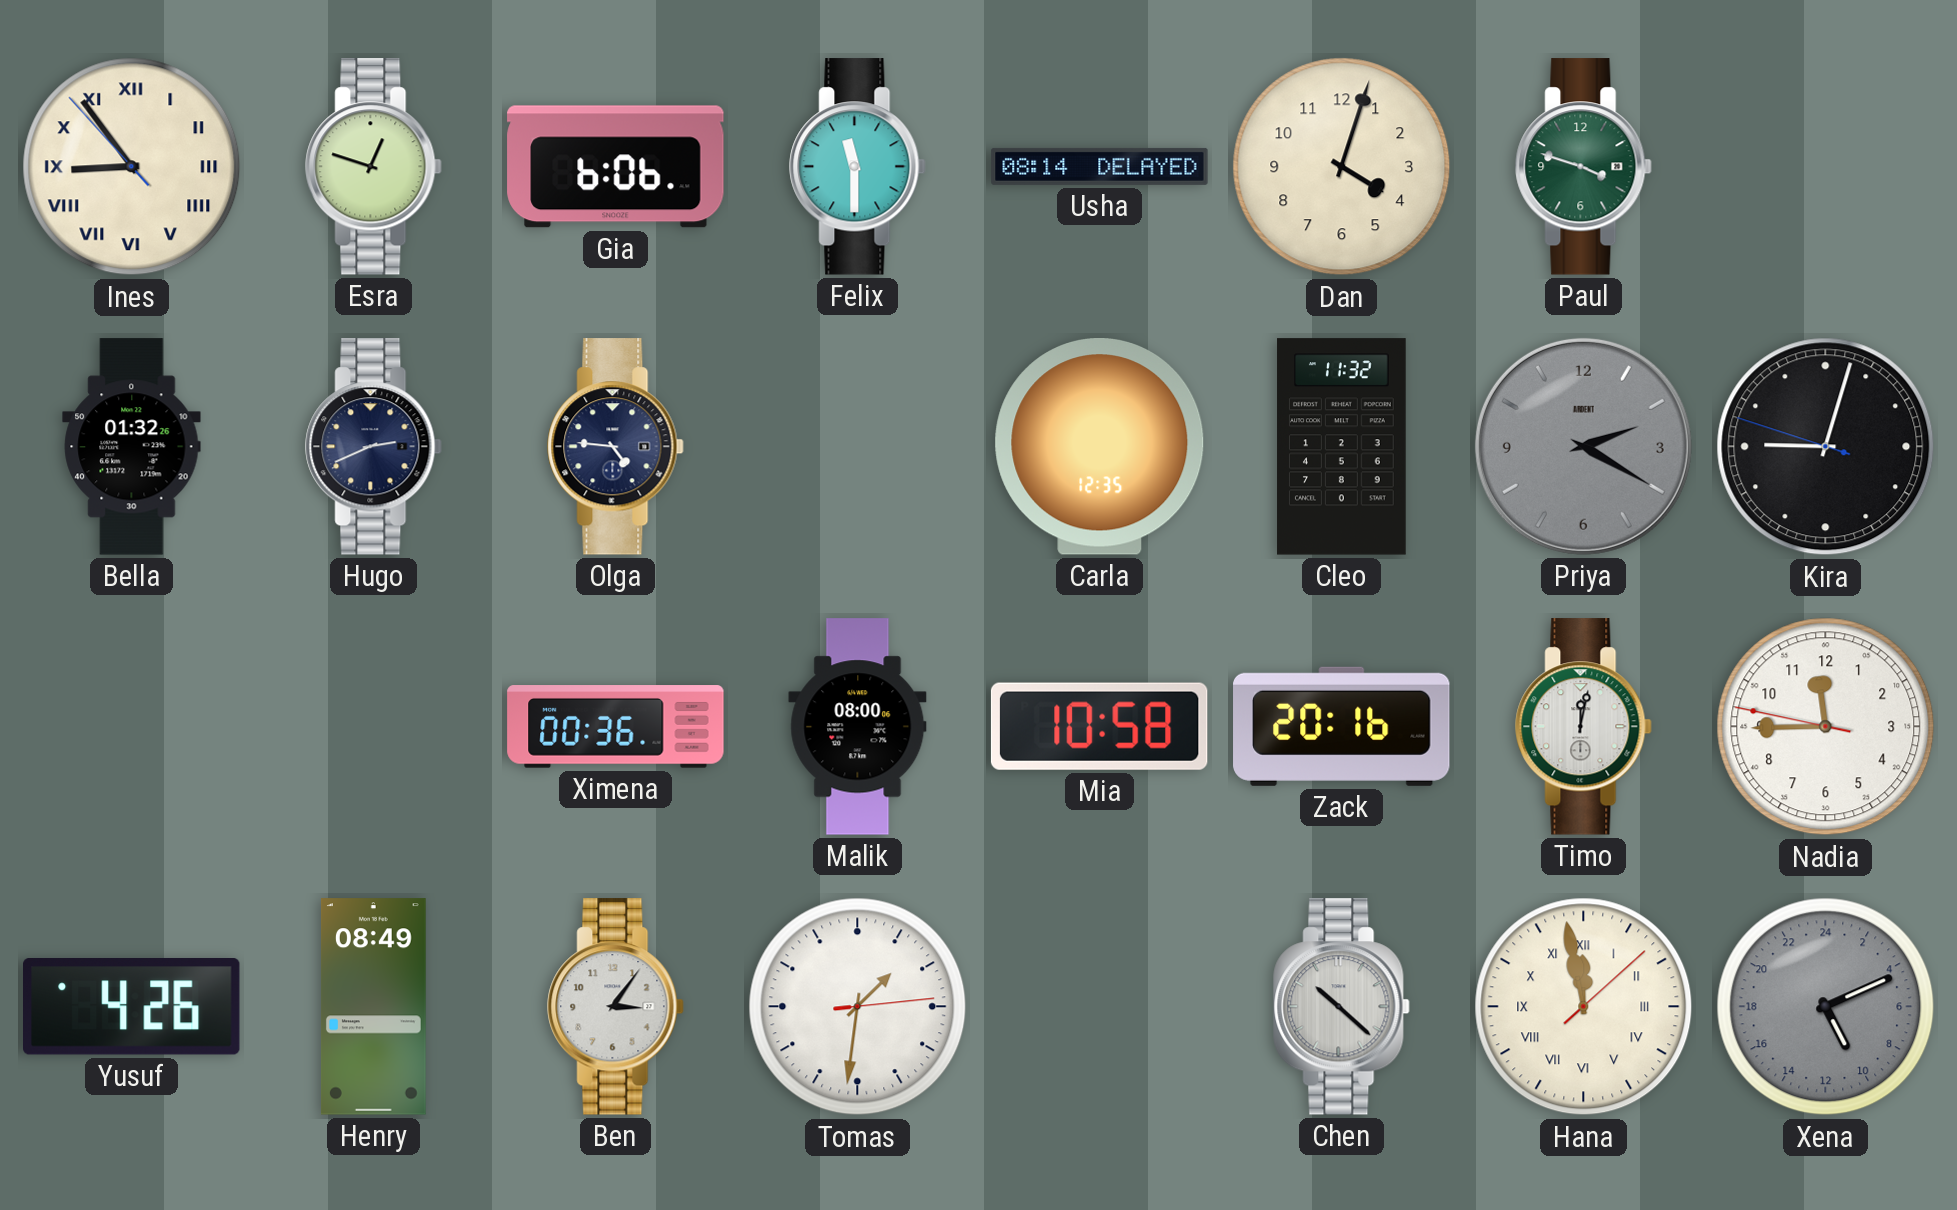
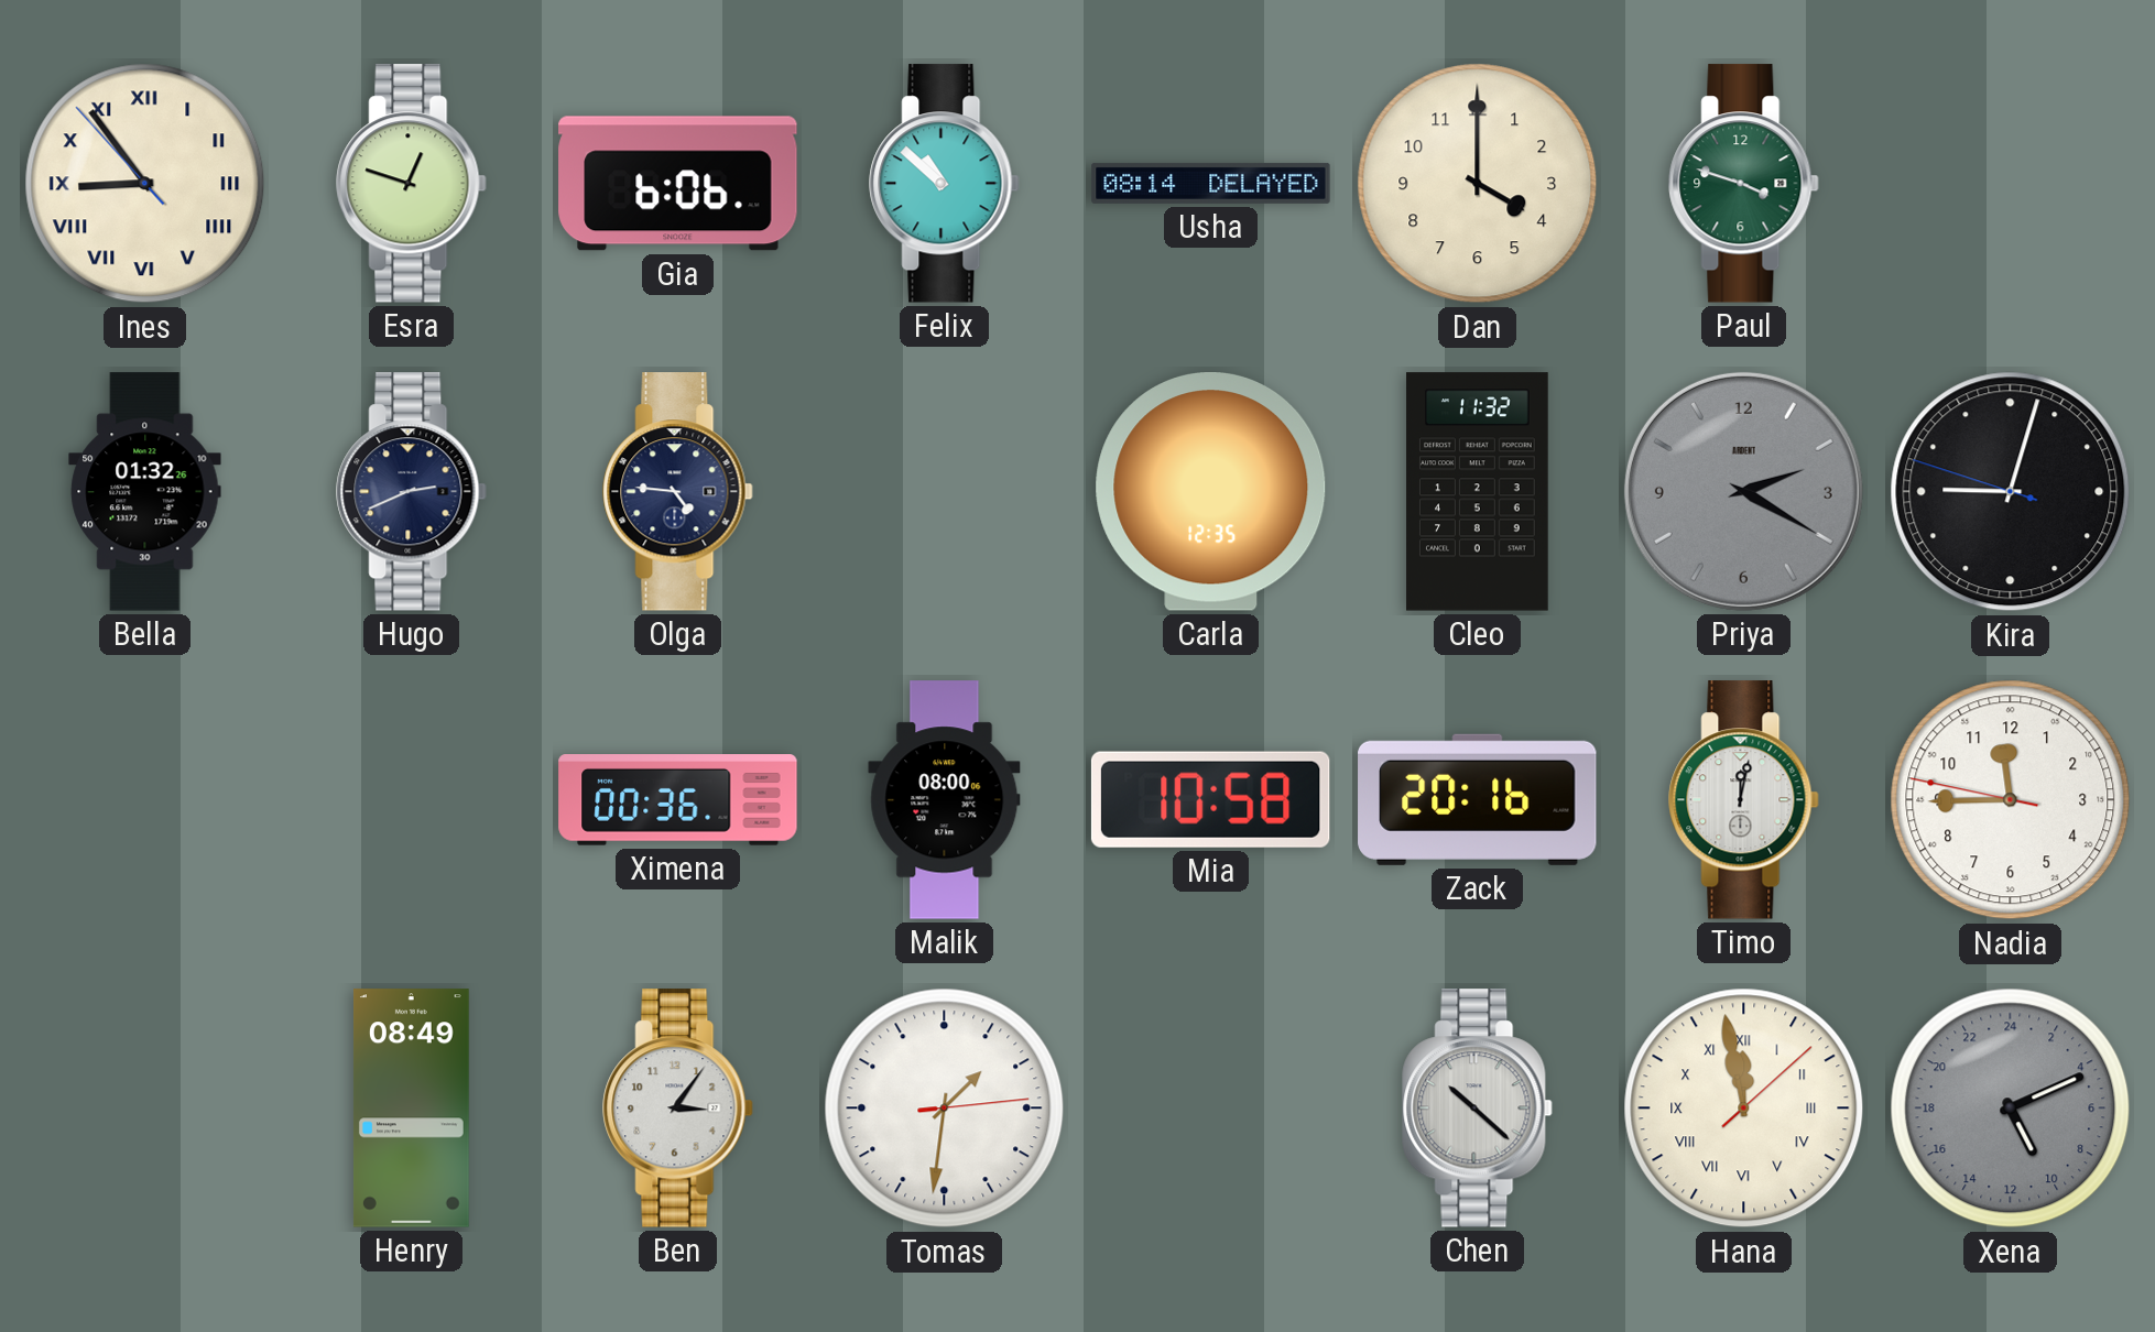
Felix: 11:30 -> 10:52 (945, 184)
Dan: 4:03 -> 4:00 (1478, 184)
Yusuf: 4:26 -> none (132, 1007)
